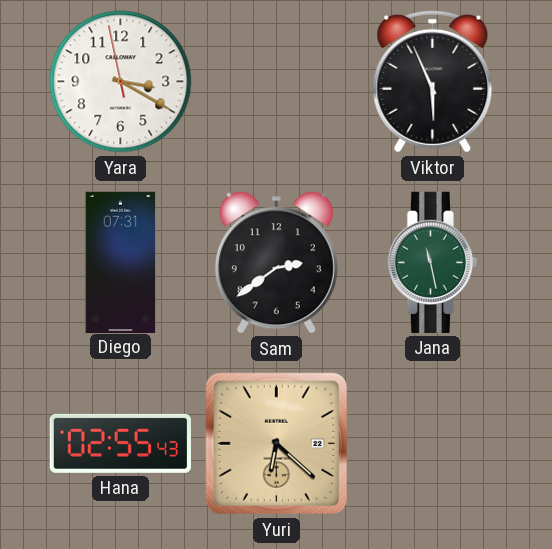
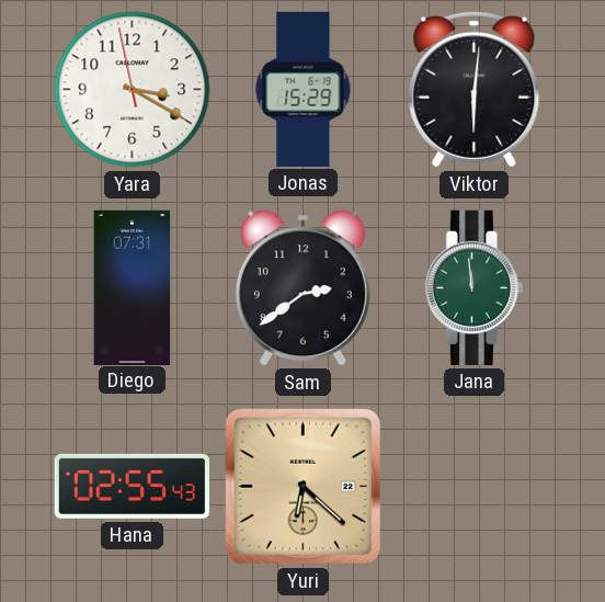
Jonas: none -> 15:29 (304, 89)
Viktor: 5:56 -> 6:01 (475, 89)
Jana: 11:28 -> 11:59 (473, 287)
